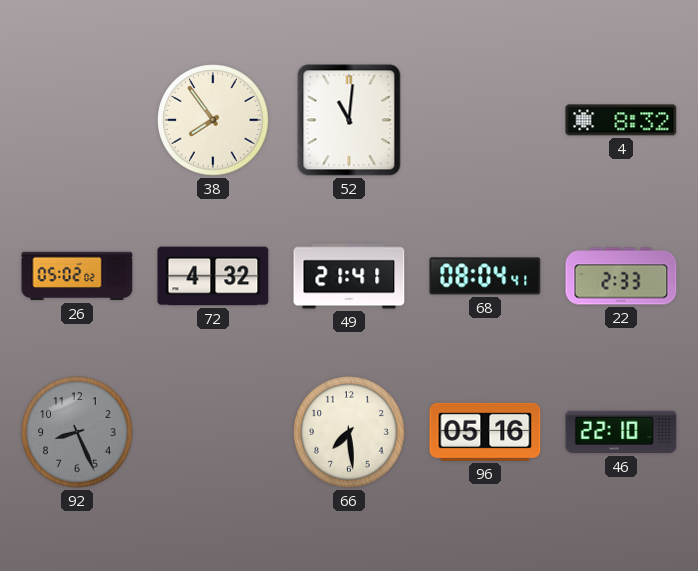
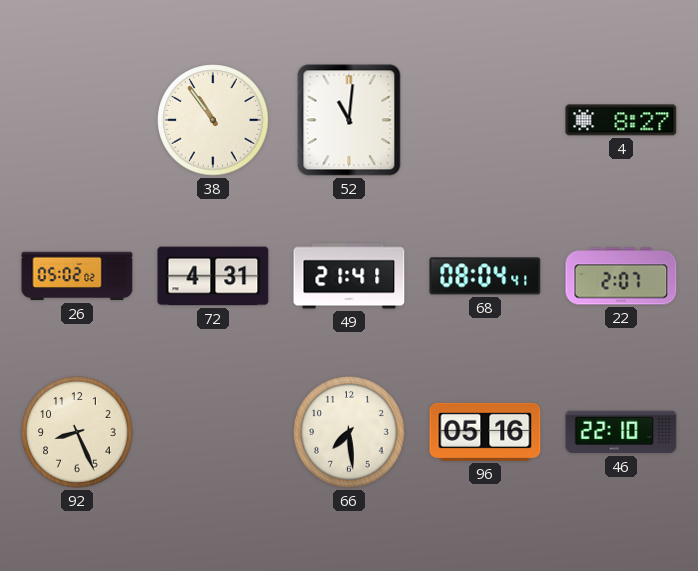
38: 7:54 -> 10:54 (213, 120)
4: 8:32 -> 8:27 (621, 120)
72: 4:32 -> 4:31 (213, 276)
22: 2:33 -> 2:07 (621, 276)
92 dial: grey -> cream (77, 432)
